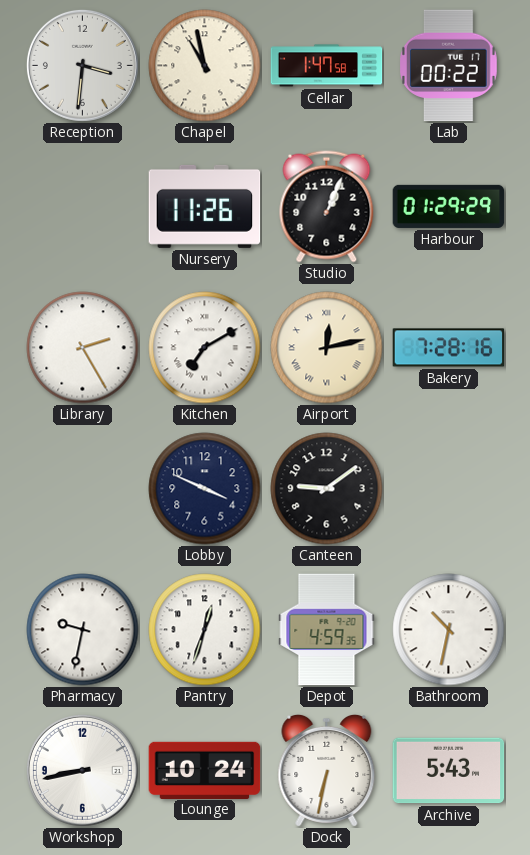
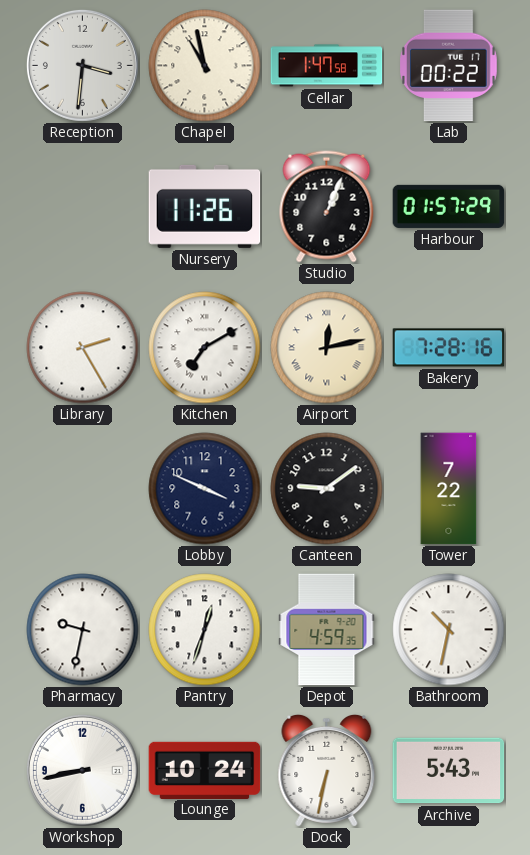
Harbour: 01:29 -> 01:57 (449, 206)
Tower: none -> 7:22 (449, 489)
